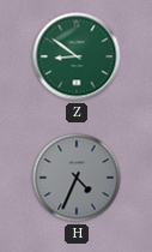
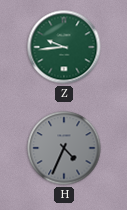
Z: 8:51 -> 9:44 (64, 47)
